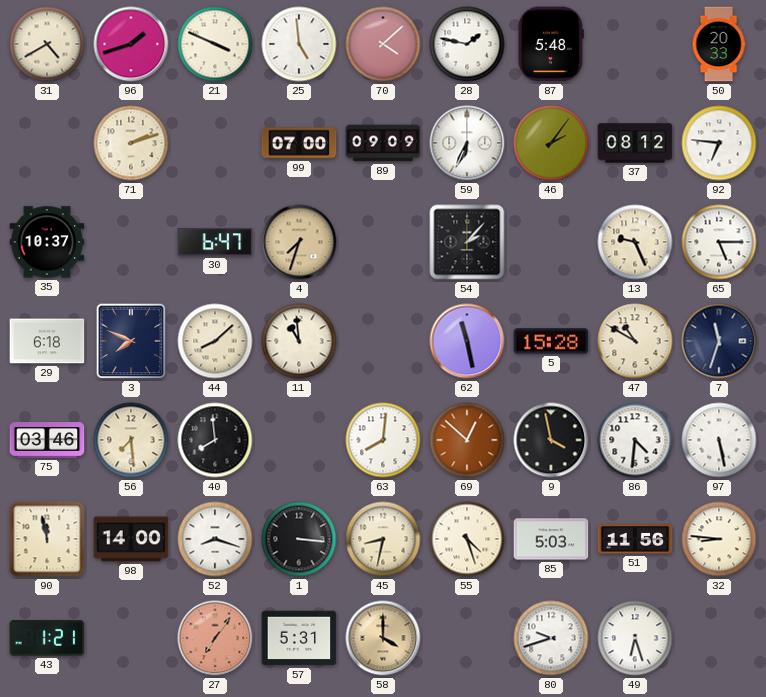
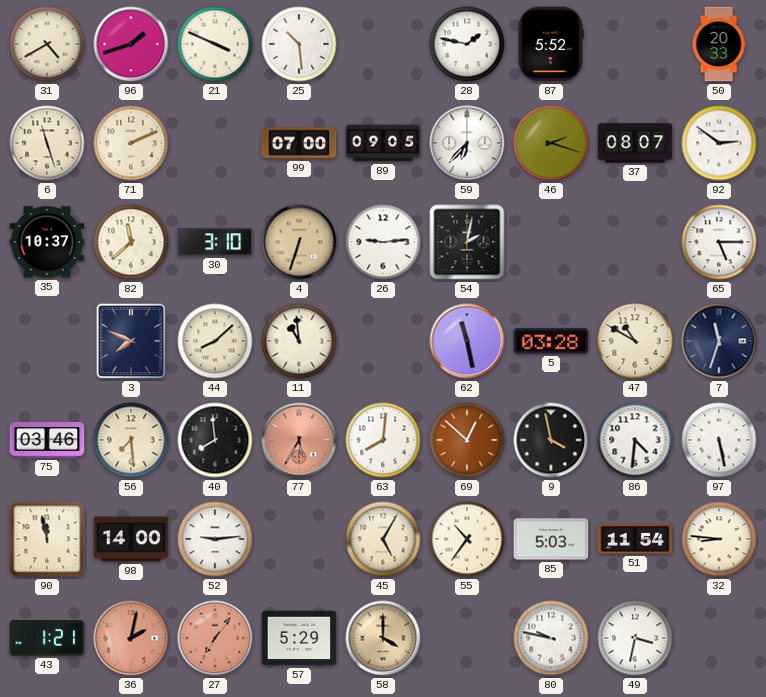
25: 4:59 -> 10:29 (299, 44)
70: 4:08 -> none (383, 44)
87: 5:48 -> 5:52 (551, 44)
6: none -> 11:27 (47, 143)
71: 2:12 -> 2:11 (131, 143)
89: 09:09 -> 09:05 (383, 143)
59: 6:34 -> 6:37 (467, 143)
46: 2:06 -> 2:18 (551, 143)
37: 08:12 -> 08:07 (635, 143)
92: 6:46 -> 2:51 (719, 143)
82: none -> 11:38 (131, 242)
30: 6:47 -> 3:10 (215, 242)
4: 7:33 -> 6:33 (299, 242)
26: none -> 9:14 (383, 242)
54: 2:07 -> 2:02 (467, 242)
13: 9:26 -> none (635, 242)
29: 6:18 -> none (47, 341)
5: 15:28 -> 03:28 (551, 341)
77: none -> 5:35 (299, 440)
52: 8:18 -> 9:14 (215, 539)
1: 3:16 -> none (299, 539)
45: 8:32 -> 5:05 (383, 539)
55: 4:27 -> 10:36 (467, 539)
51: 11:56 -> 11:54 (635, 539)
36: none -> 2:02 (131, 638)
57: 5:31 -> 5:29 (299, 638)
80: 9:42 -> 9:47 (551, 638)
49: 6:27 -> 3:32 (635, 638)
